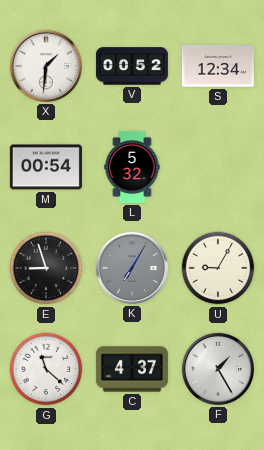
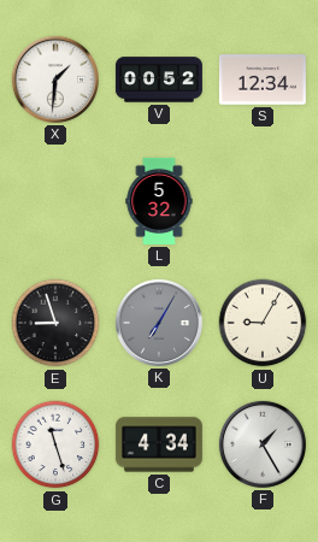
M: 00:54 -> none (46, 167)
G: 11:22 -> 11:27 (55, 444)
C: 4:37 -> 4:34 (159, 444)
